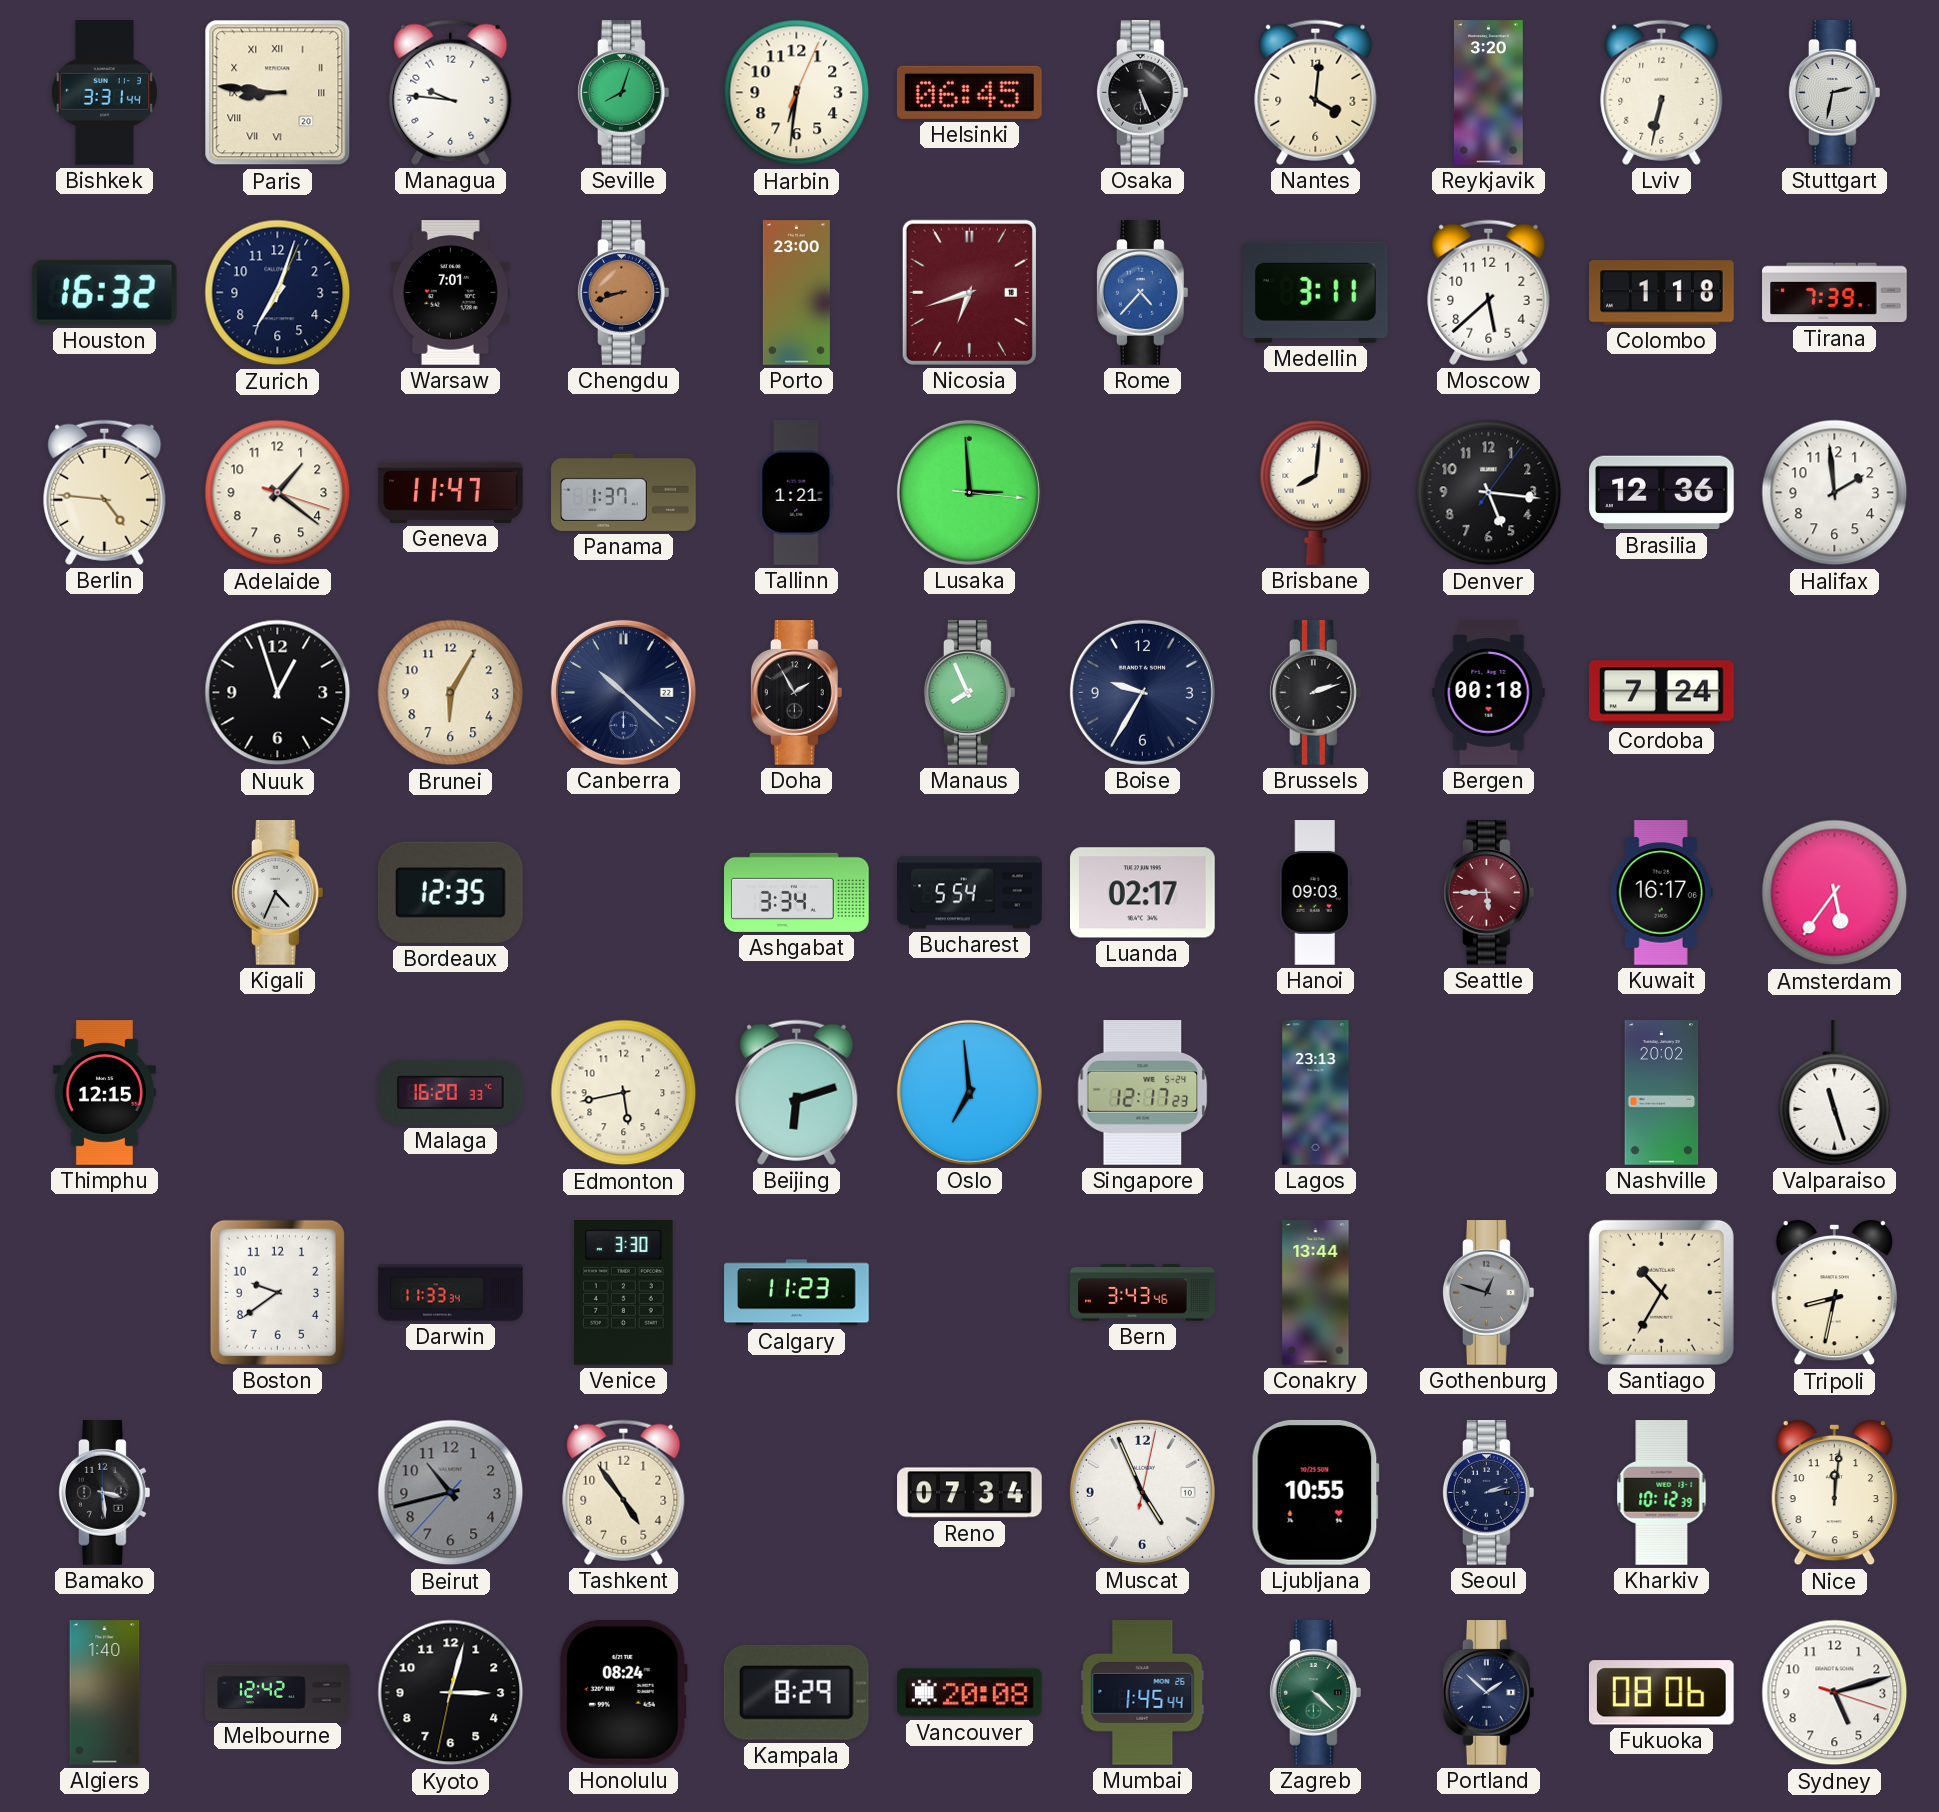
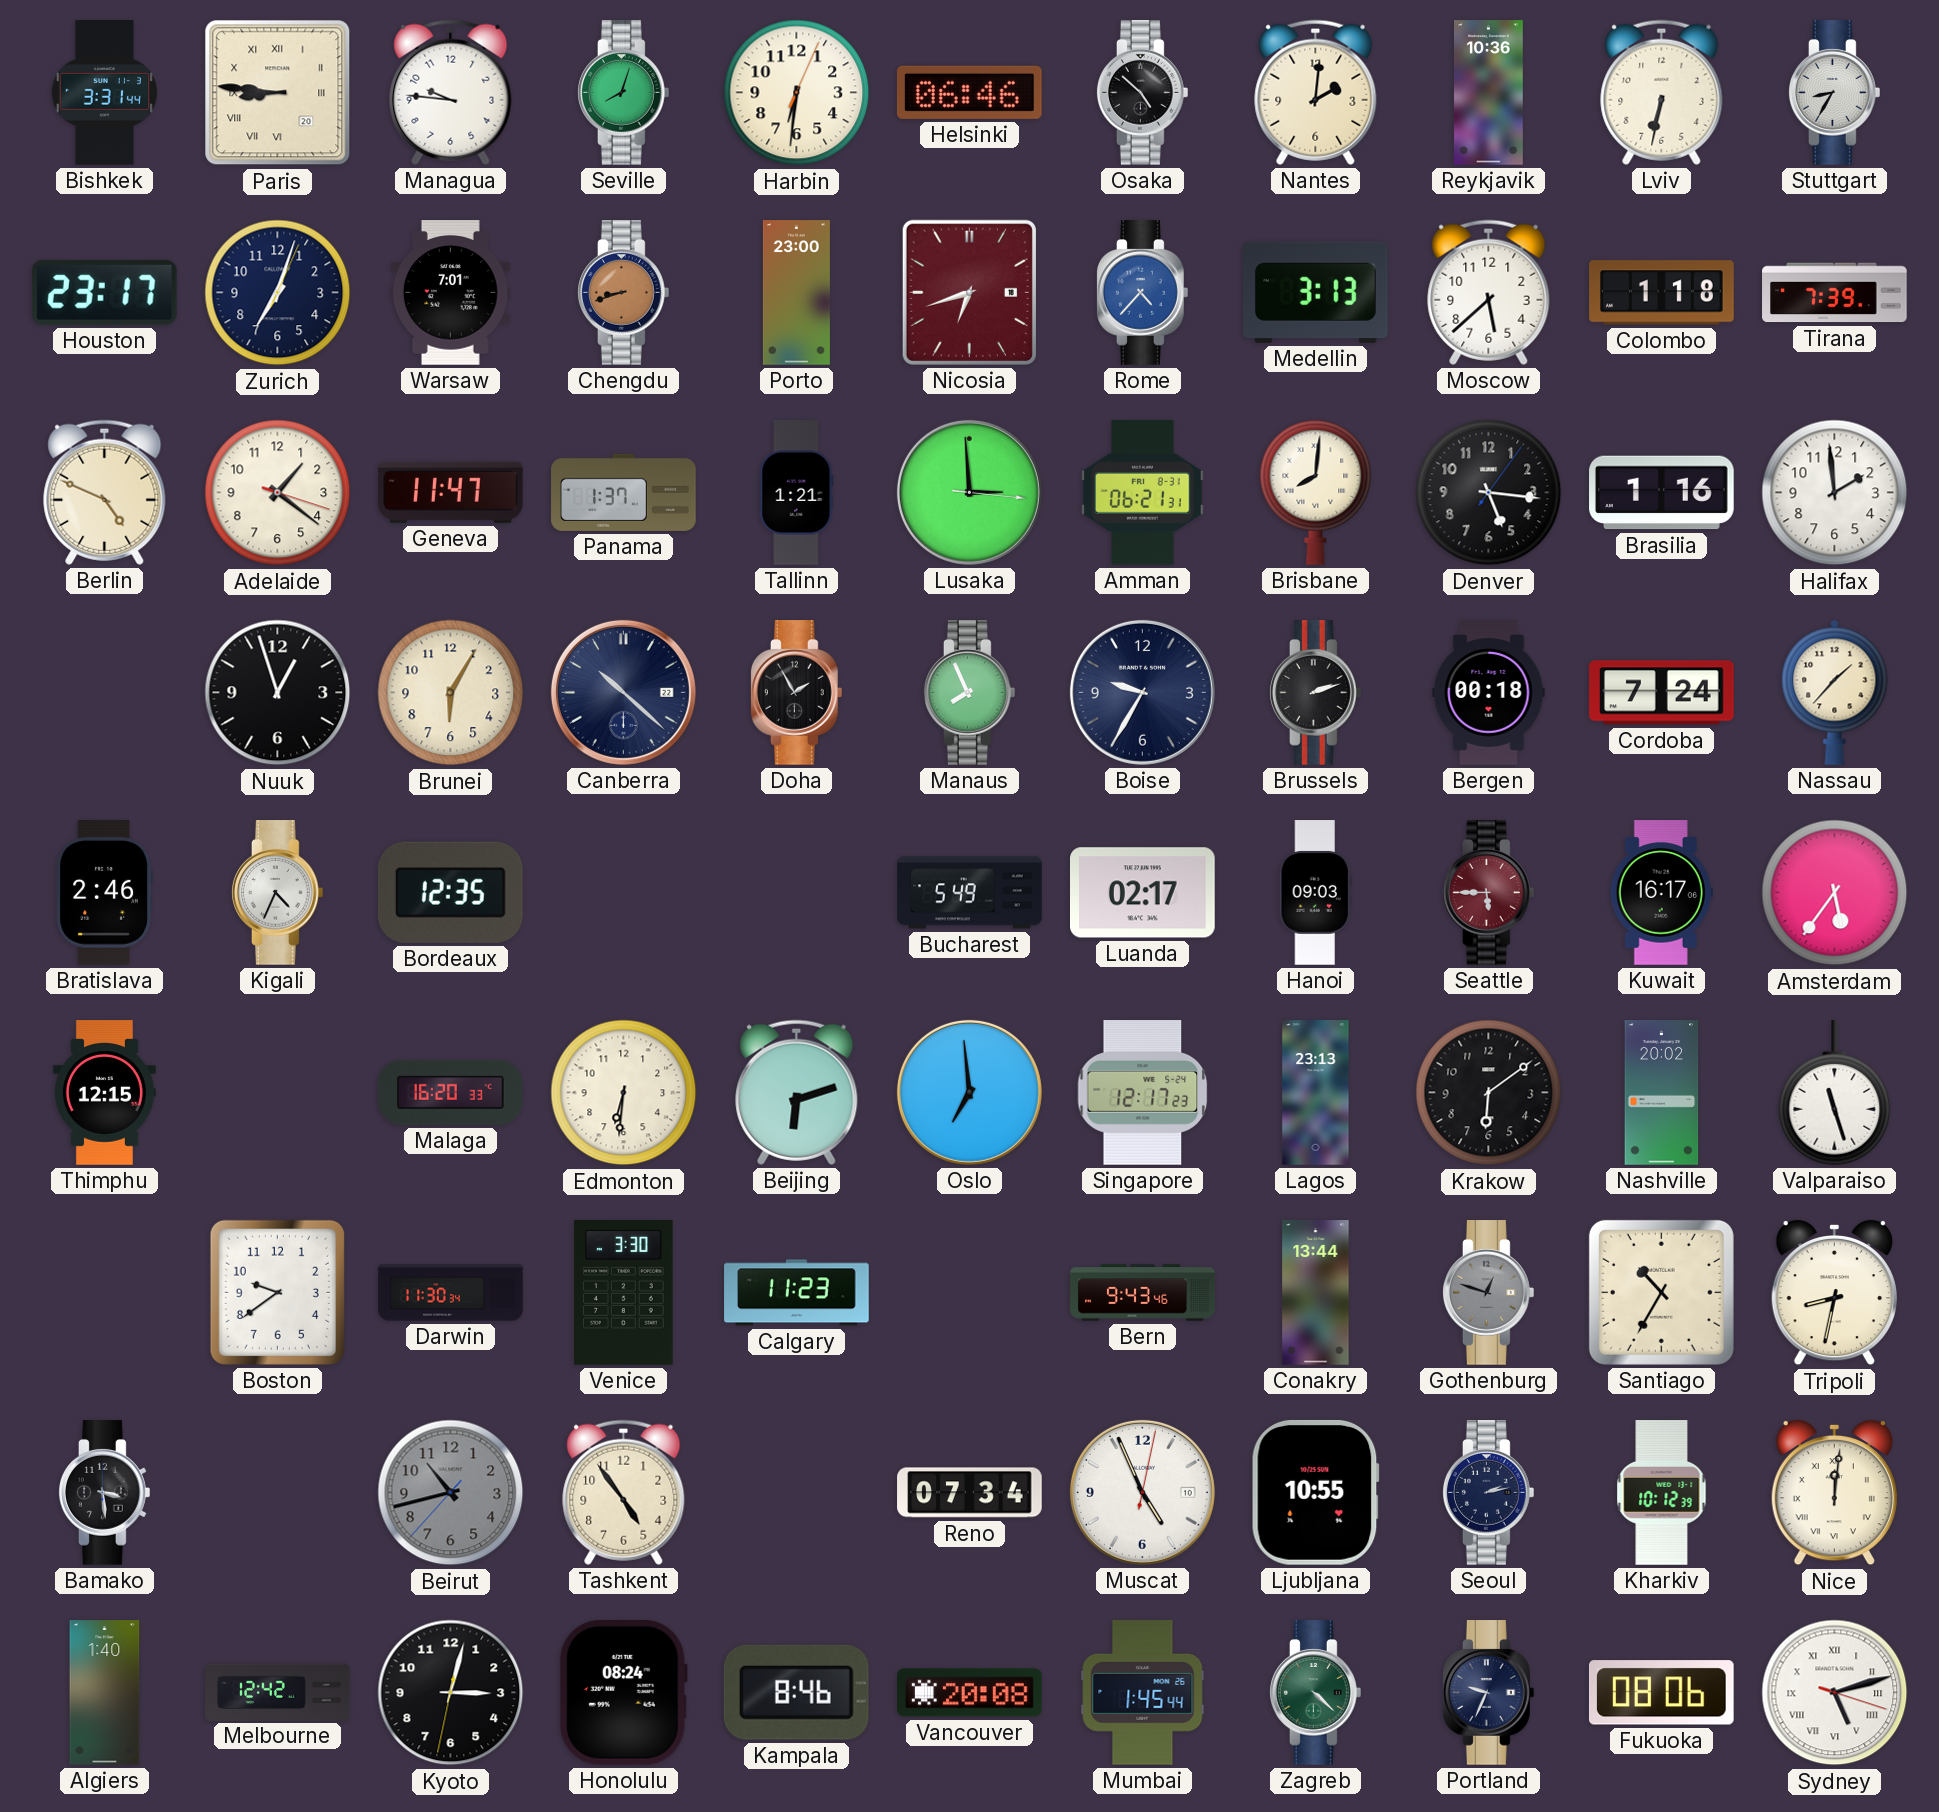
Helsinki: 06:45 -> 06:46 (969, 92)
Osaka: 5:26 -> 4:52 (1143, 93)
Nantes: 4:01 -> 2:01 (1316, 92)
Reykjavik: 3:20 -> 10:36 (1489, 93)
Stuttgart: 2:32 -> 8:35 (1835, 93)
Houston: 16:32 -> 23:17 (104, 292)
Medellin: 3:11 -> 3:13 (1316, 292)
Berlin: 4:46 -> 4:49 (105, 492)
Amman: none -> 06:21 (1143, 493)
Brasilia: 12:36 -> 1:16 (1662, 493)
Nassau: none -> 1:37 (1835, 692)
Bratislava: none -> 2:46 (104, 893)
Ashgabat: 3:34 -> none (797, 892)
Bucharest: 5:54 -> 5:49 (970, 893)
Edmonton: 5:43 -> 6:31 (624, 1093)
Krakow: none -> 6:09 (1489, 1093)
Darwin: 11:33 -> 11:30 (451, 1293)
Bern: 3:43 -> 9:43 (1143, 1293)
Nice numerals: Arabic -> Roman (1834, 1493)
Kampala: 8:29 -> 8:46 (796, 1692)
Portland: 1:52 -> 9:34 (1489, 1693)
Sydney numerals: Arabic -> Roman (1835, 1693)
